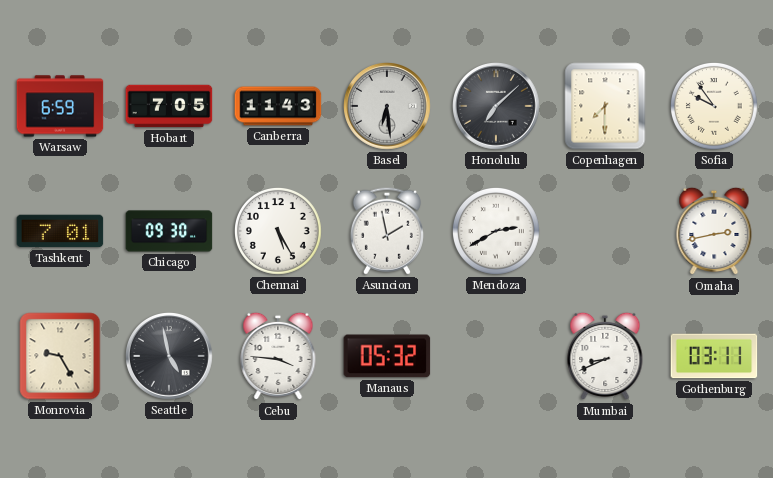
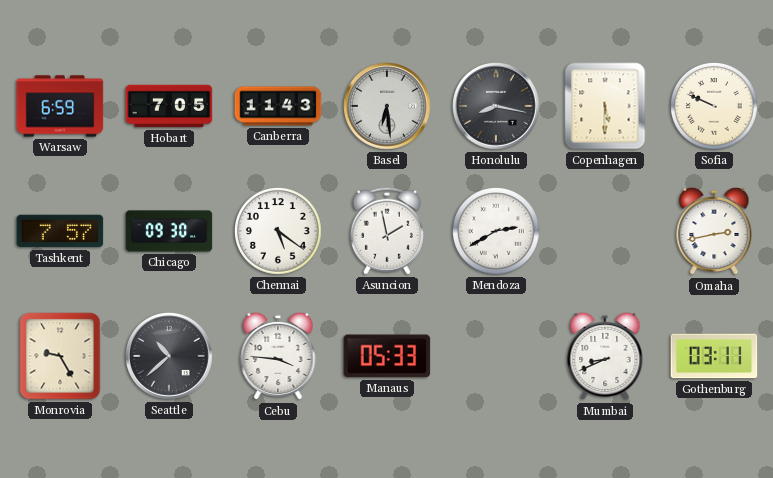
Honolulu: 7:08 -> 8:17 (497, 107)
Copenhagen: 7:30 -> 5:30 (605, 106)
Sofia: 9:54 -> 9:49 (715, 107)
Tashkent: 7:01 -> 7:57 (60, 231)
Chennai: 5:25 -> 5:21 (279, 232)
Seattle: 4:58 -> 10:38 (170, 357)
Manaus: 05:32 -> 05:33 (387, 356)
